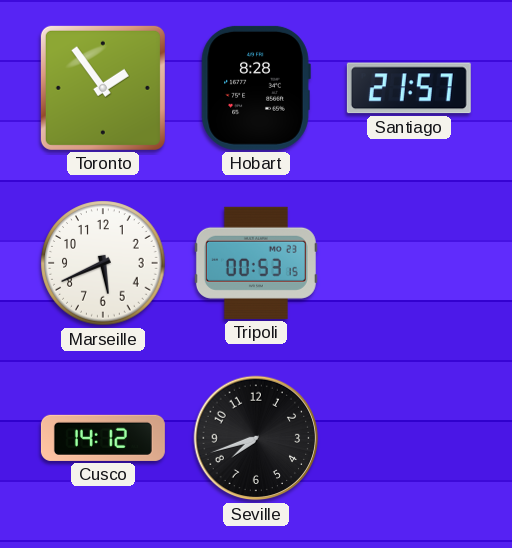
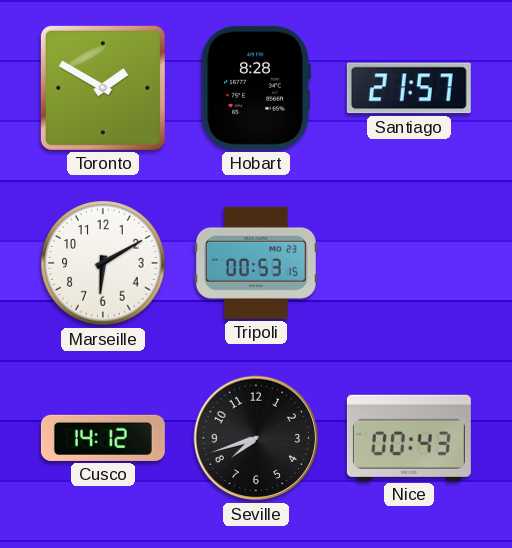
Toronto: 1:54 -> 1:50 (103, 88)
Marseille: 5:41 -> 6:10 (103, 263)
Nice: none -> 00:43 (409, 438)
